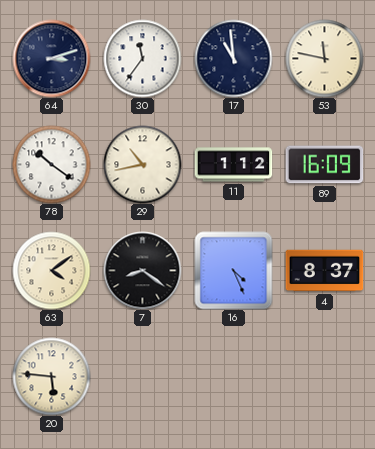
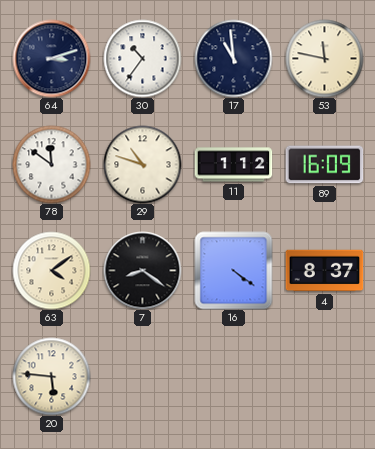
30: 11:36 -> 10:36 (142, 58)
78: 10:21 -> 11:51 (51, 164)
29: 10:43 -> 10:48 (142, 164)
16: 4:26 -> 4:21 (233, 270)
